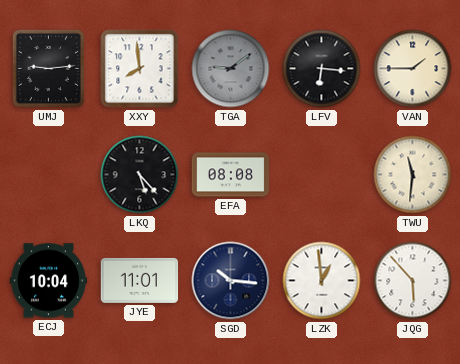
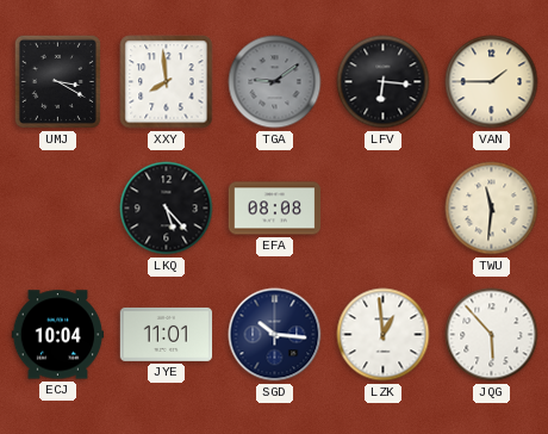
UMJ: 9:14 -> 3:20 (57, 81)
